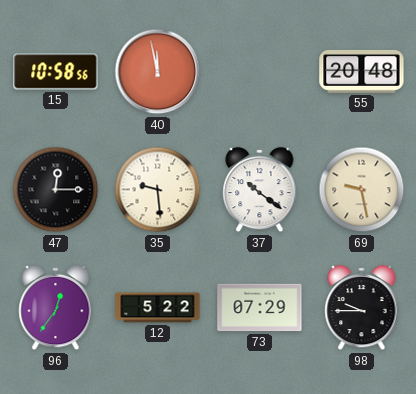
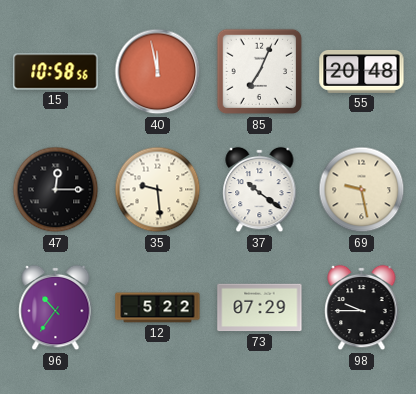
85: none -> 7:04 (260, 72)
96: 12:36 -> 10:36 (56, 308)
